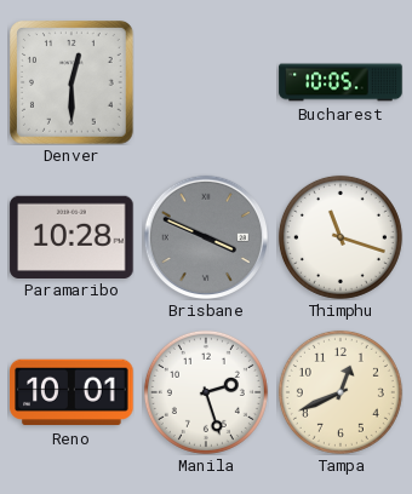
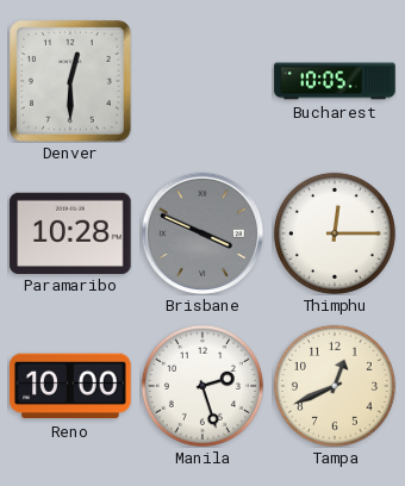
Thimphu: 11:18 -> 12:15 (335, 233)
Reno: 10:01 -> 10:00 (70, 386)
